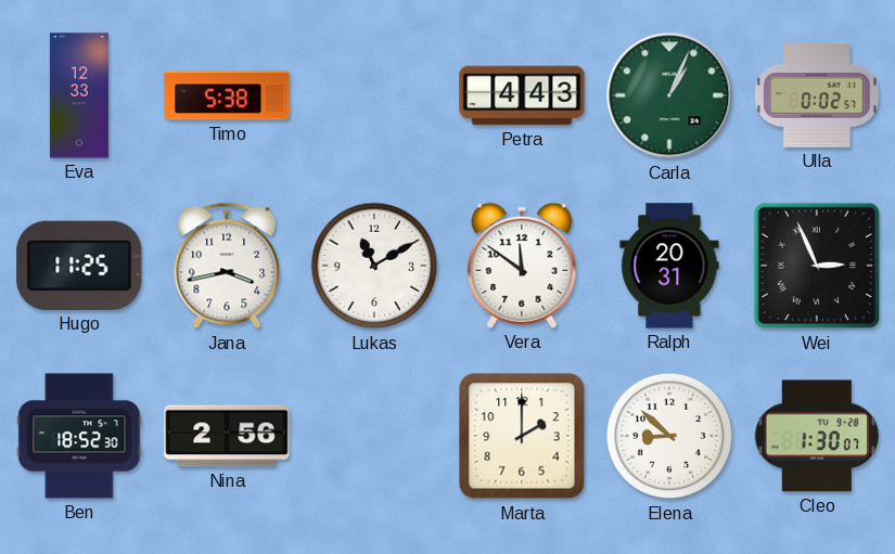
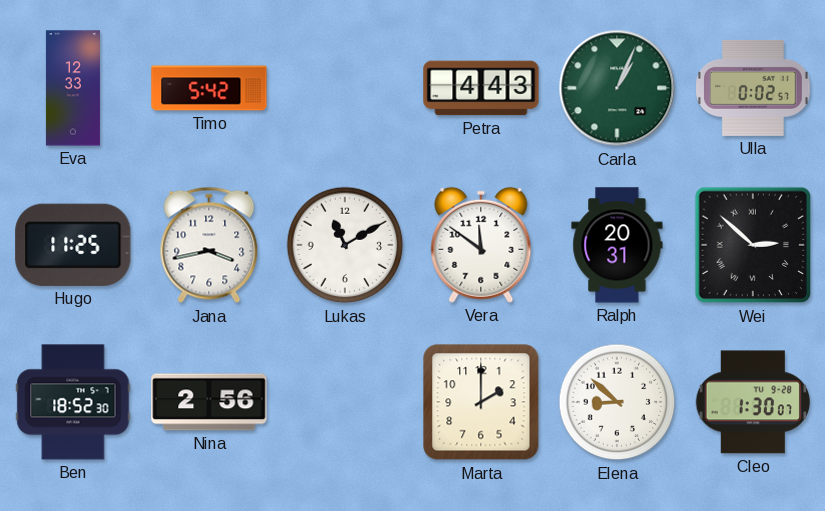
Timo: 5:38 -> 5:42 (209, 88)
Wei: 2:56 -> 2:52 (753, 245)
